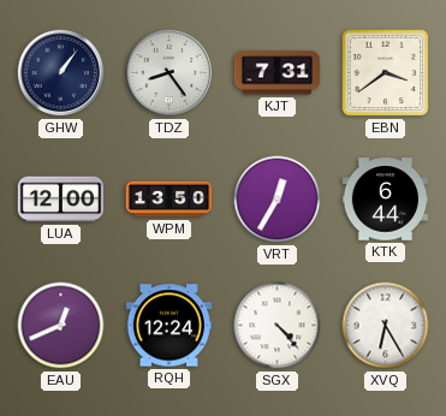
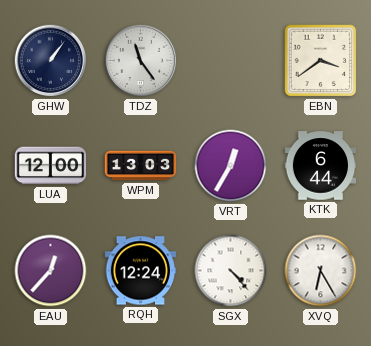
TDZ: 8:24 -> 11:24 (141, 61)
KJT: 7:31 -> none (278, 73)
WPM: 13:50 -> 13:03 (141, 166)
EAU: 12:41 -> 12:37 (51, 271)
